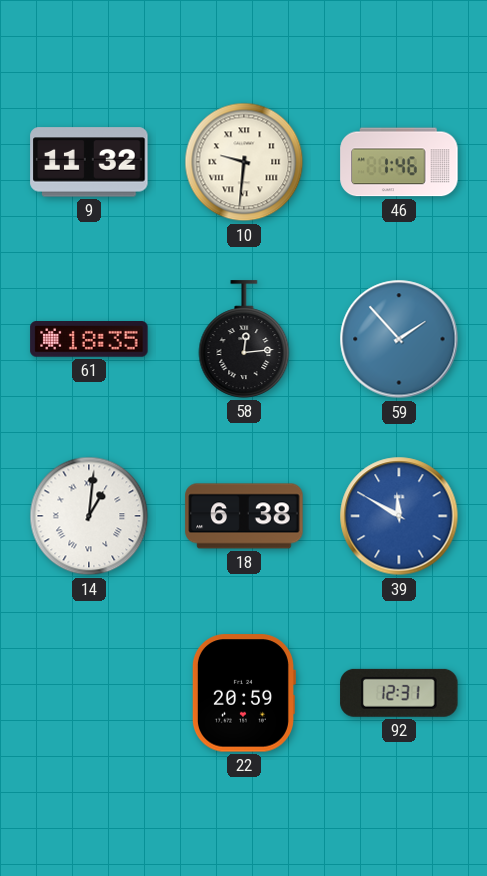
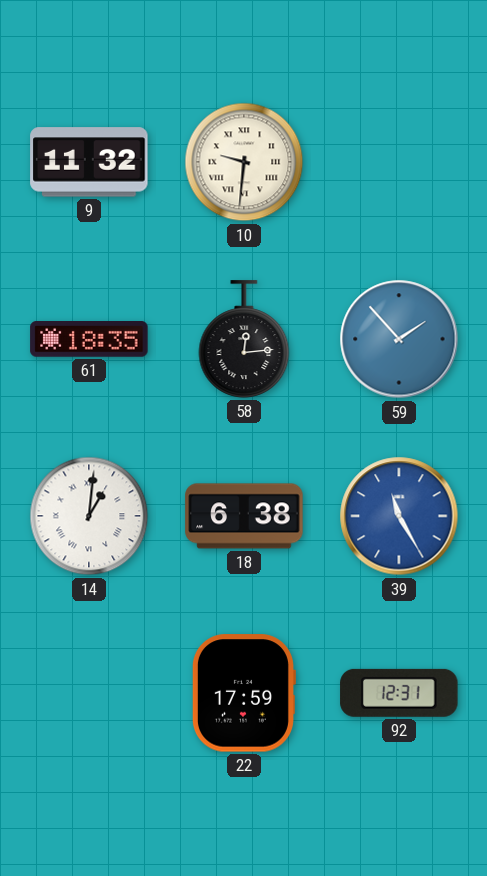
46: 1:46 -> none (399, 162)
39: 11:50 -> 11:25 (399, 516)
22: 20:59 -> 17:59 (243, 693)
